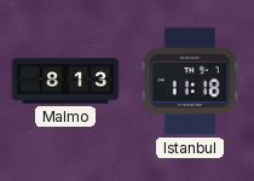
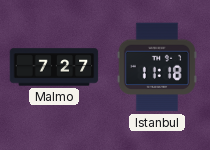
Malmo: 8:13 -> 7:27 (54, 67)
